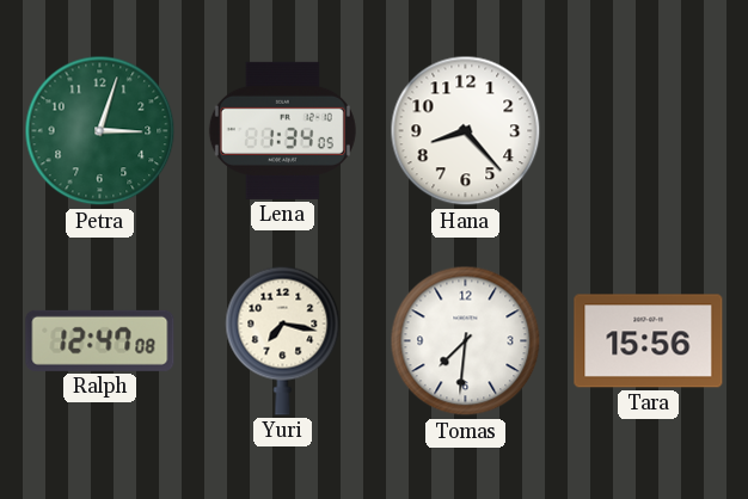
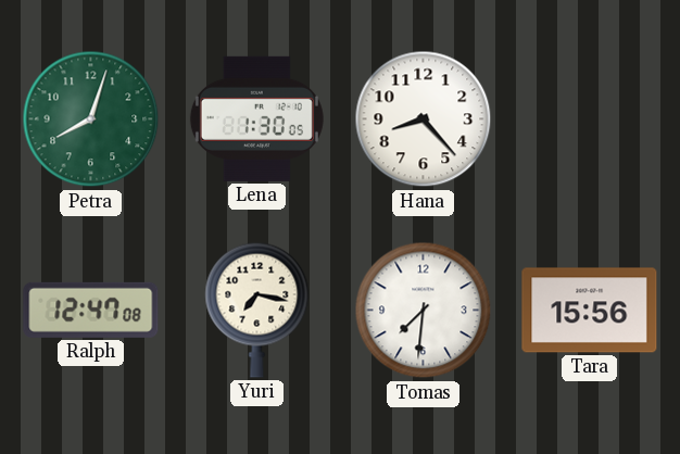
Petra: 3:03 -> 8:03 (91, 119)
Lena: 1:34 -> 1:30 (256, 118)
